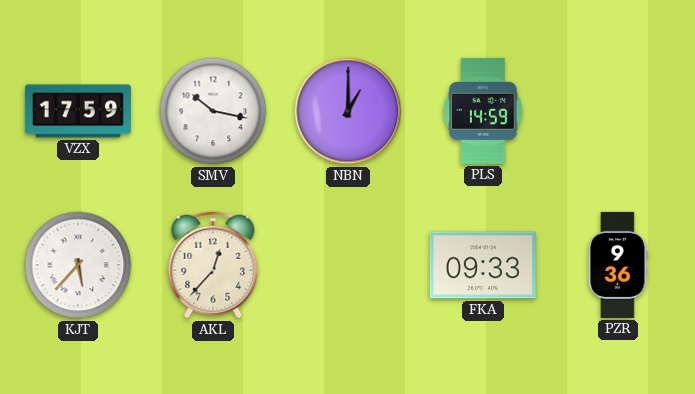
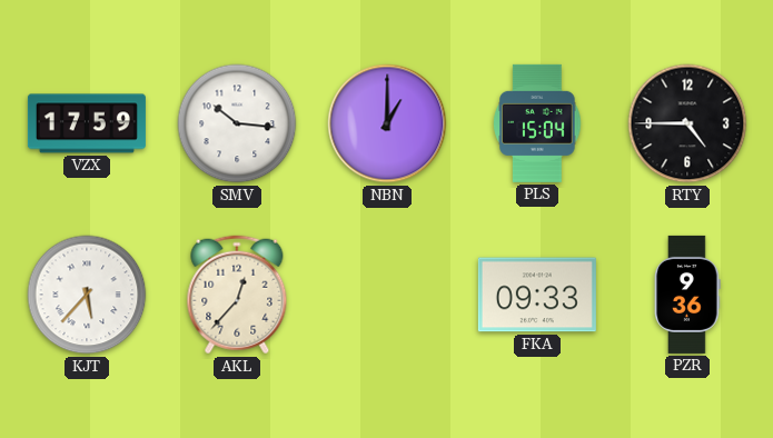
SMV: 10:17 -> 10:16 (237, 123)
PLS: 14:59 -> 15:04 (537, 123)
RTY: none -> 4:45 (687, 123)
